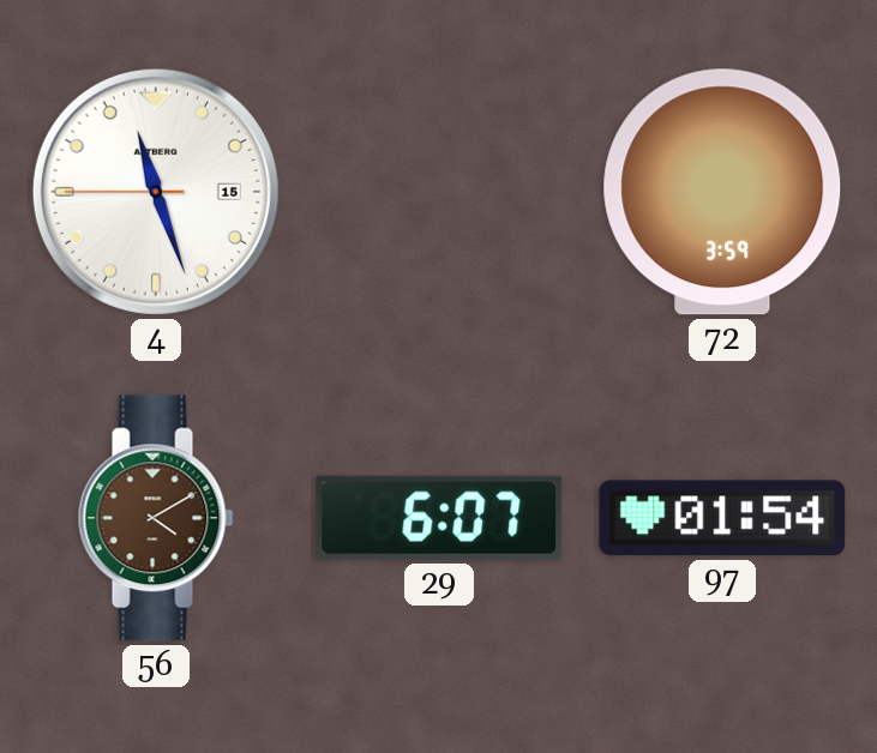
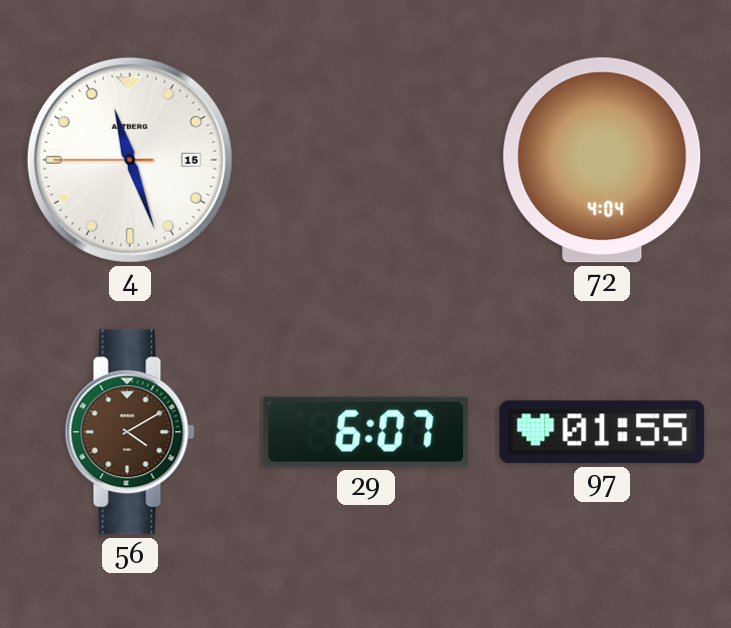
72: 3:59 -> 4:04 (602, 160)
97: 01:54 -> 01:55 (602, 432)
